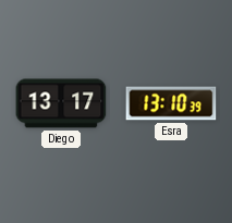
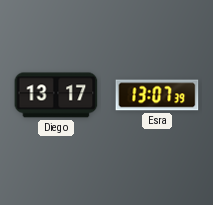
Esra: 13:10 -> 13:07 (157, 95)
